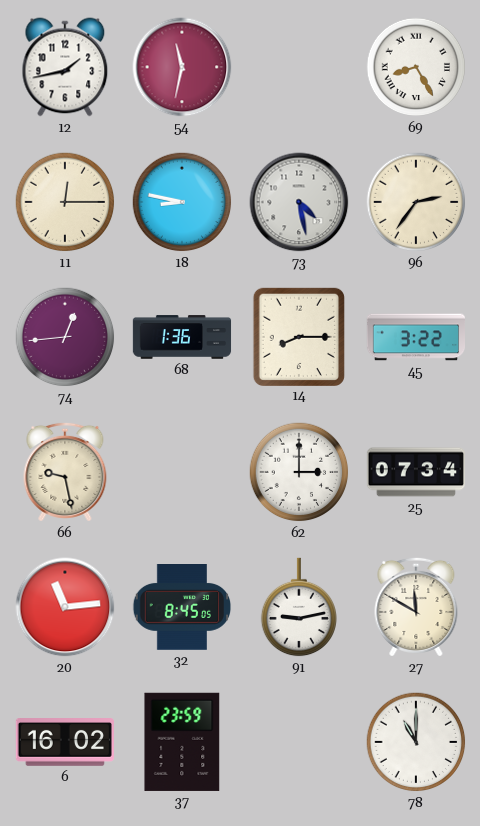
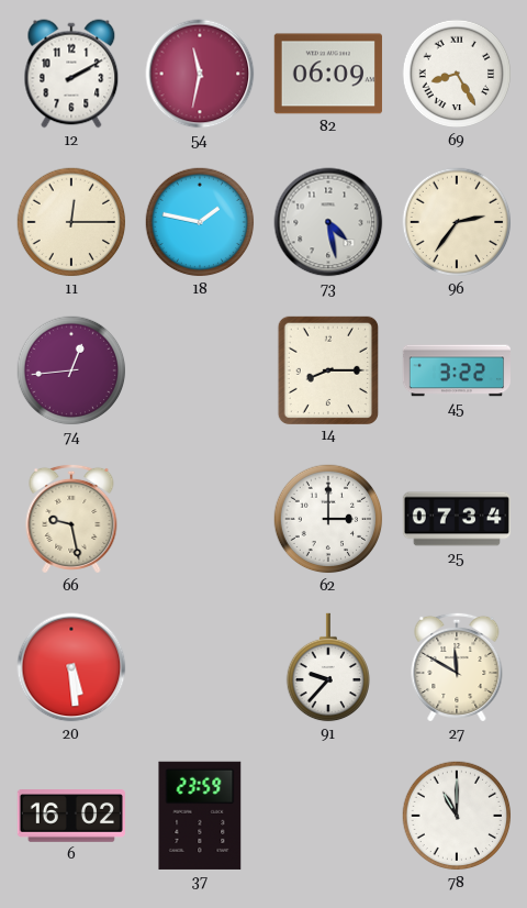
12: 1:43 -> 2:10 (71, 74)
82: none -> 06:09 (328, 74)
18: 8:47 -> 1:47 (200, 222)
68: 1:36 -> none (182, 337)
20: 11:14 -> 5:29 (71, 667)
32: 8:45 -> none (182, 608)
91: 9:13 -> 9:37 (327, 667)
